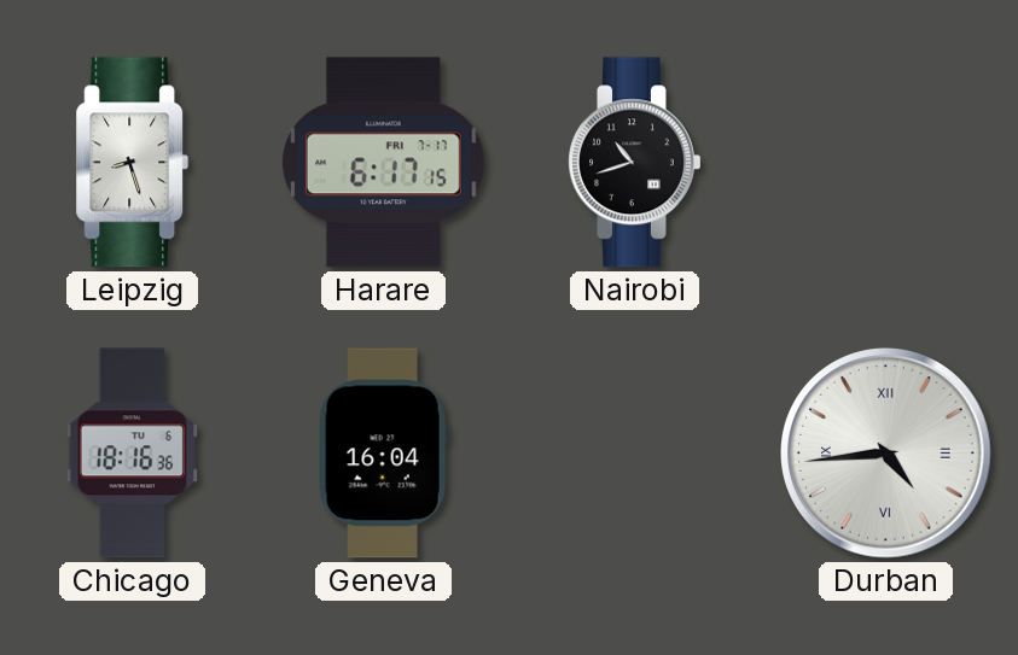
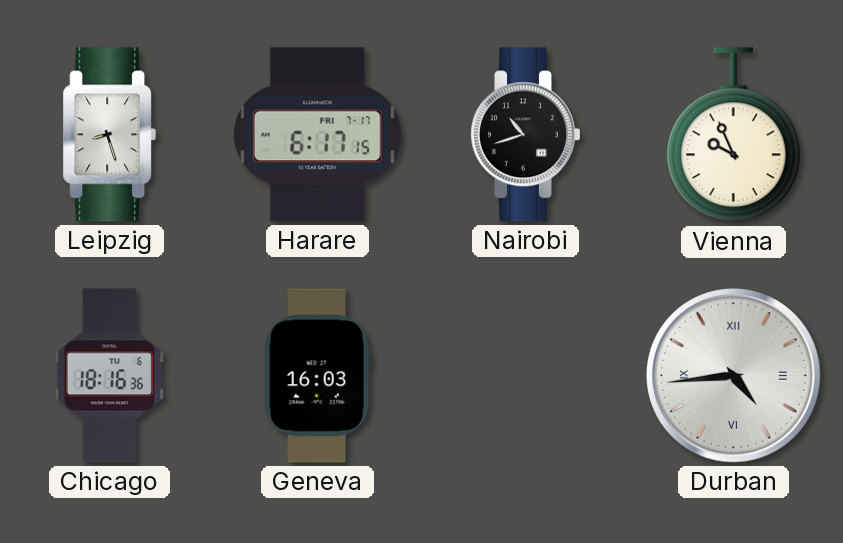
Vienna: none -> 9:56 (733, 135)
Geneva: 16:04 -> 16:03 (317, 376)
